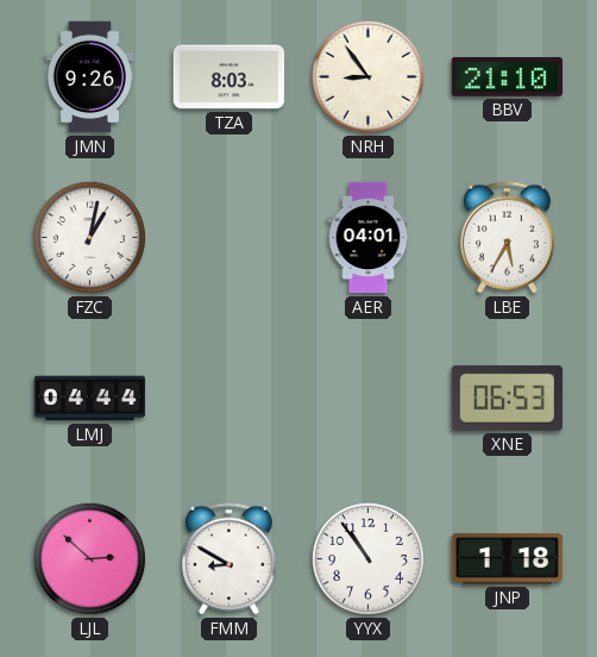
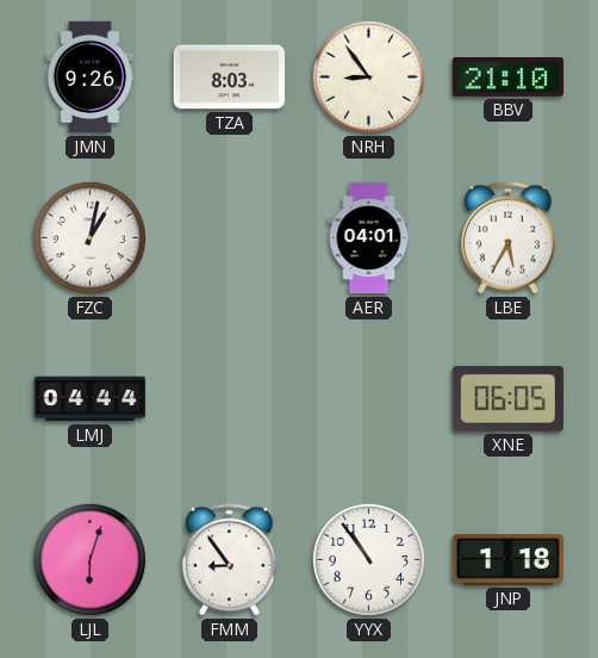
XNE: 06:53 -> 06:05 (507, 398)
LJL: 2:52 -> 6:03 (89, 559)
FMM: 8:50 -> 8:54 (229, 560)
